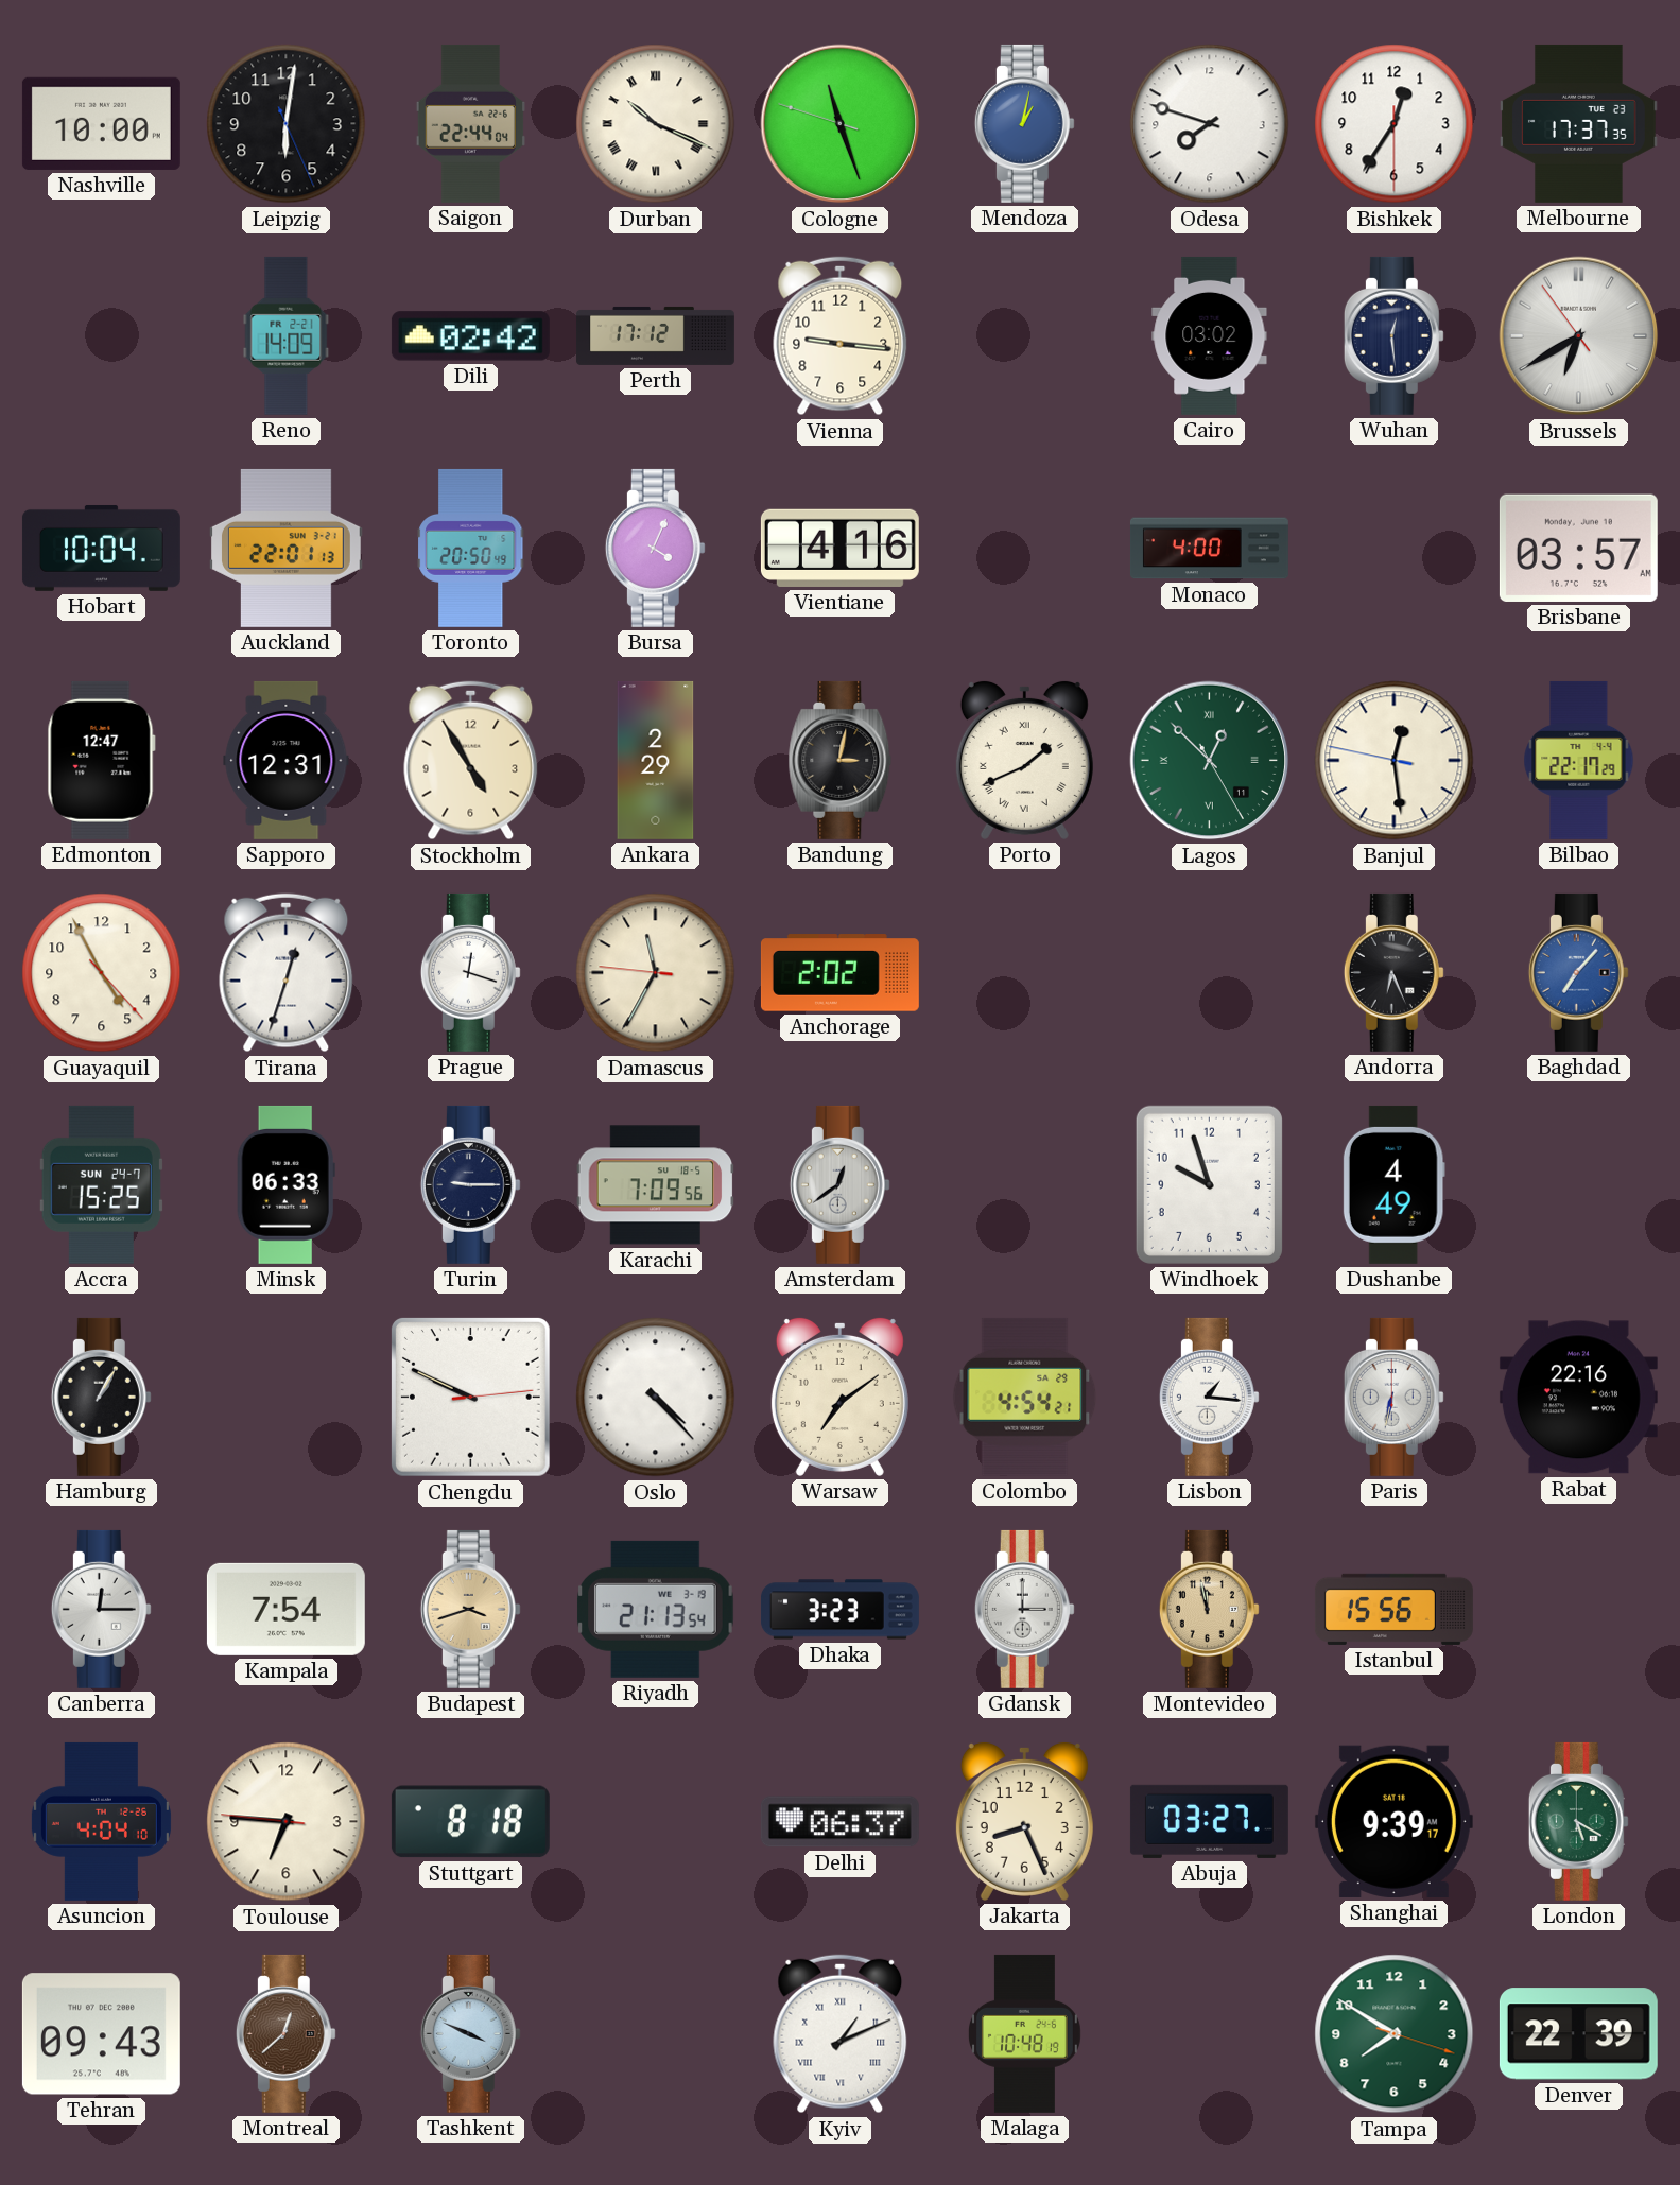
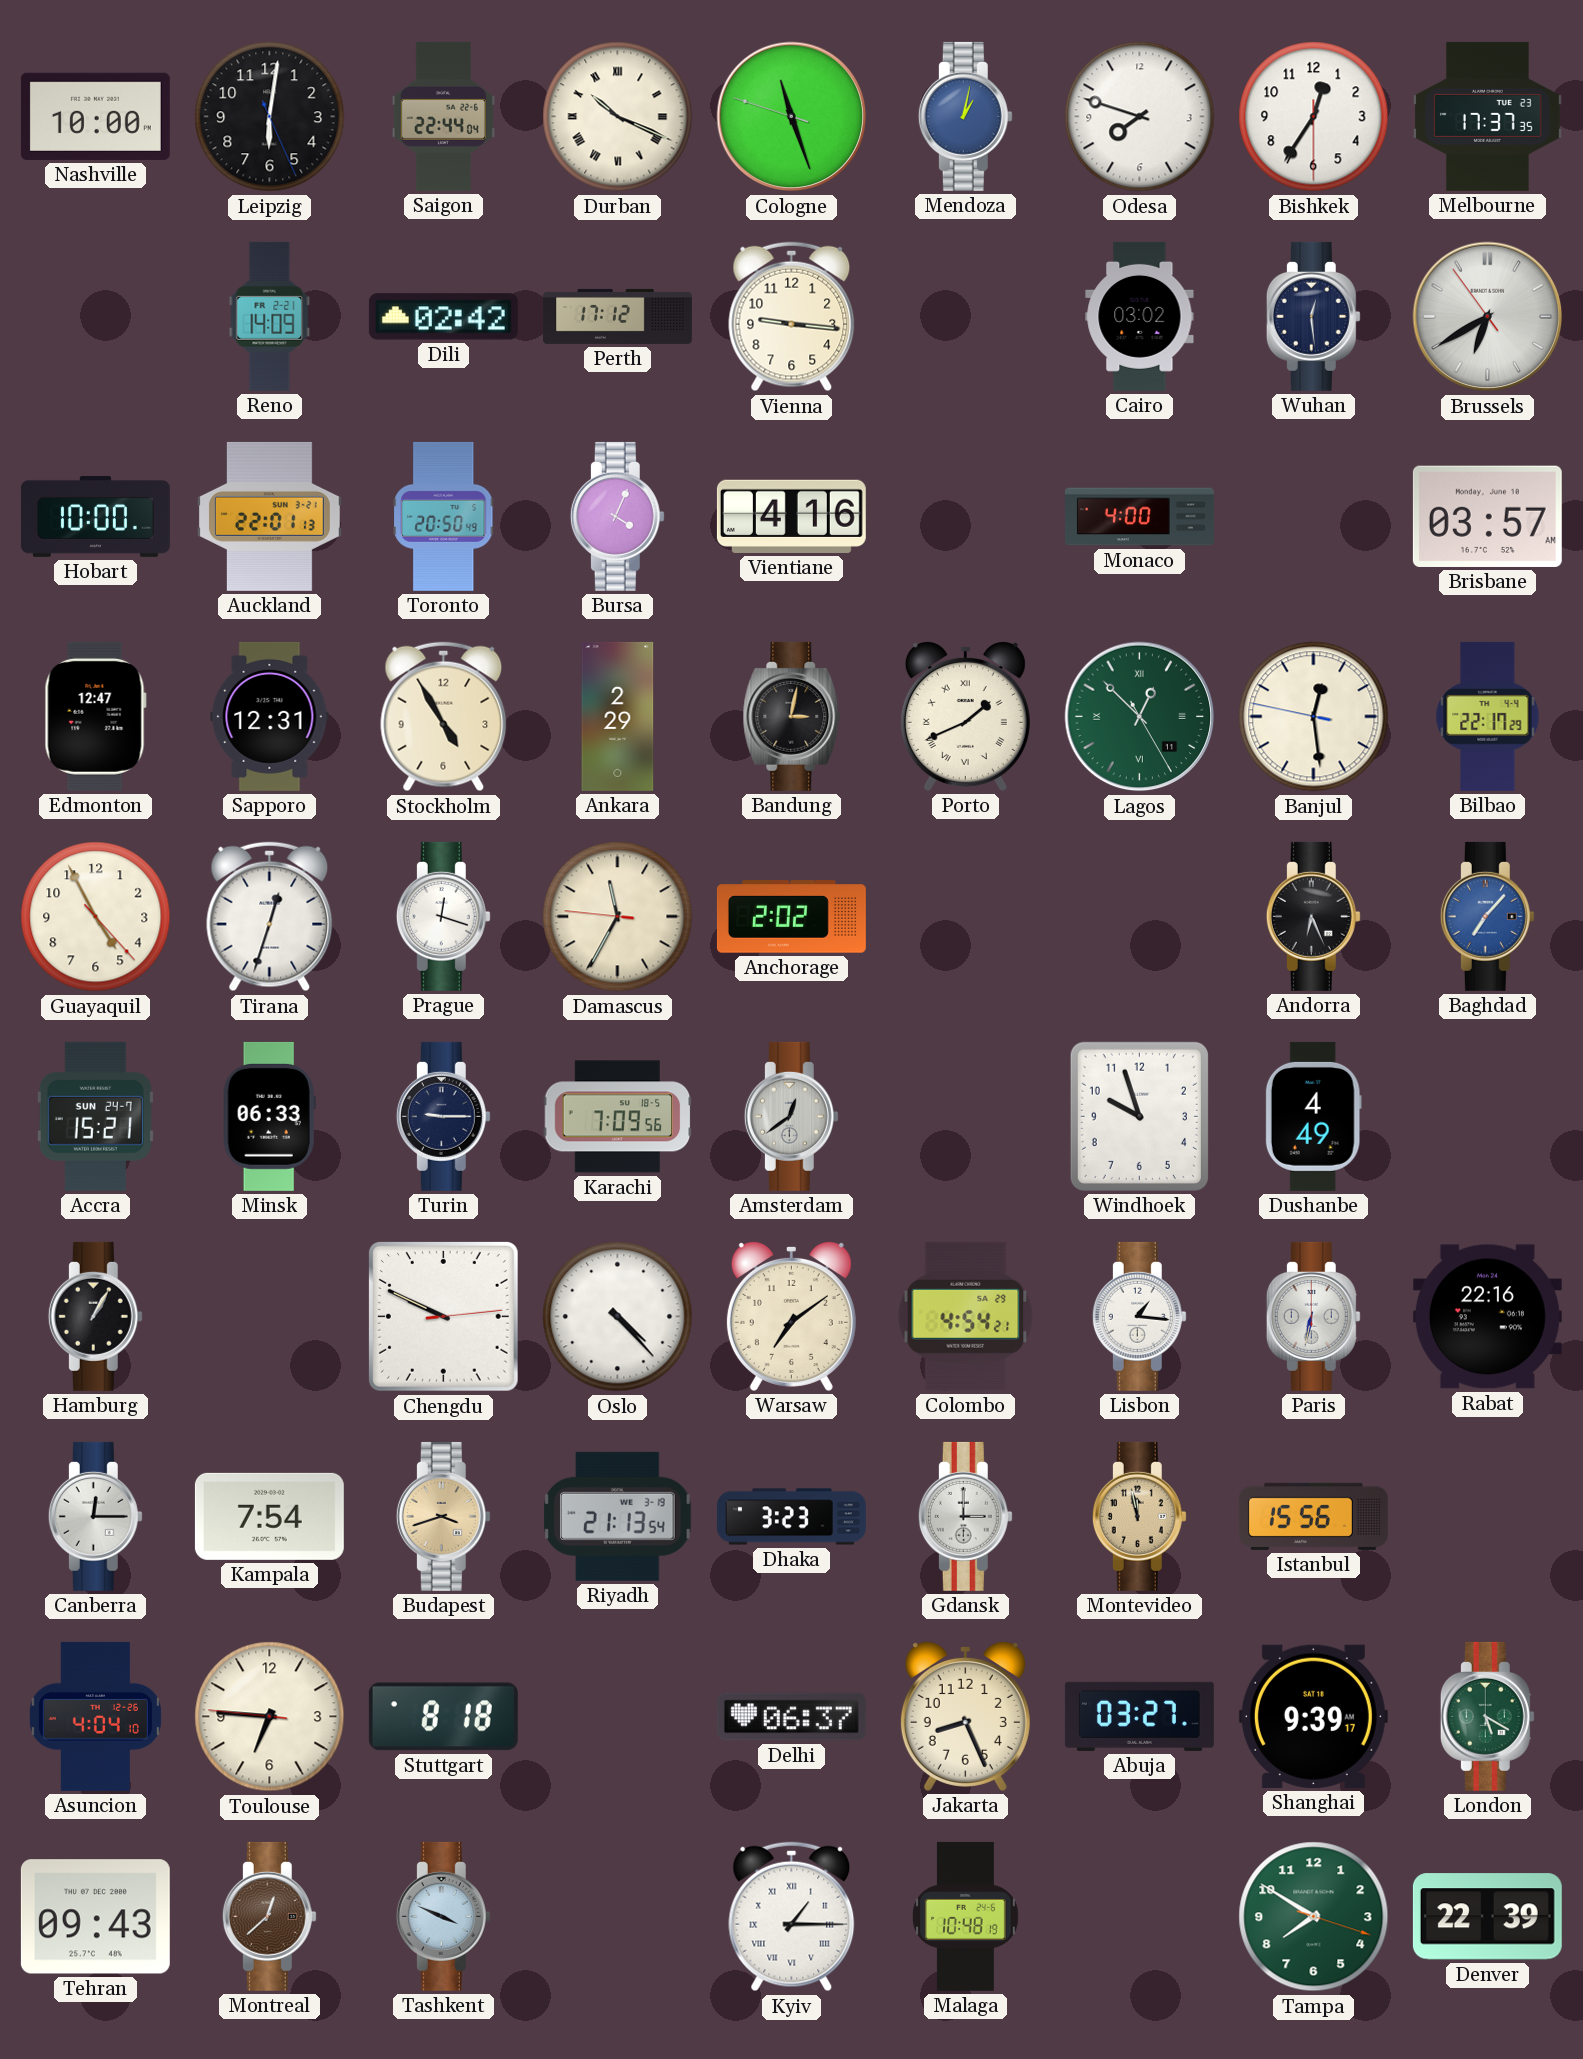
Hobart: 10:04 -> 10:00 (95, 516)
Accra: 15:25 -> 15:21 (95, 1116)
Kyiv: 1:11 -> 1:15 (792, 1917)
